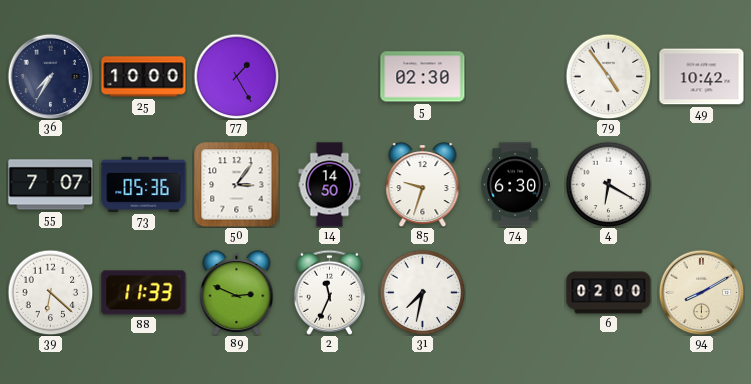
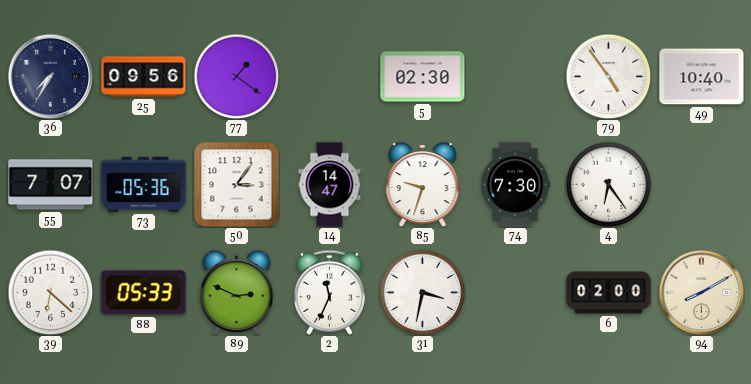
25: 10:00 -> 09:56 (144, 77)
77: 1:25 -> 1:21 (236, 76)
49: 10:42 -> 10:40 (702, 77)
14: 14:50 -> 14:47 (330, 185)
74: 6:30 -> 7:30 (515, 185)
4: 6:20 -> 6:24 (608, 184)
88: 11:33 -> 05:33 (144, 293)
31: 7:32 -> 3:32 (422, 292)
